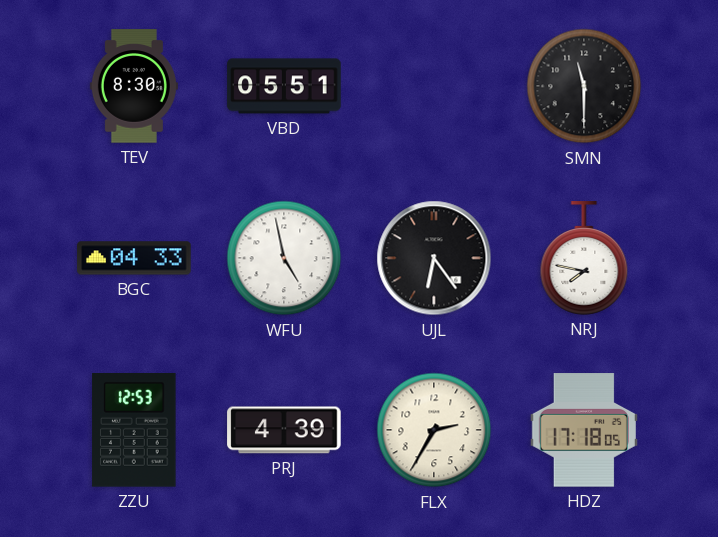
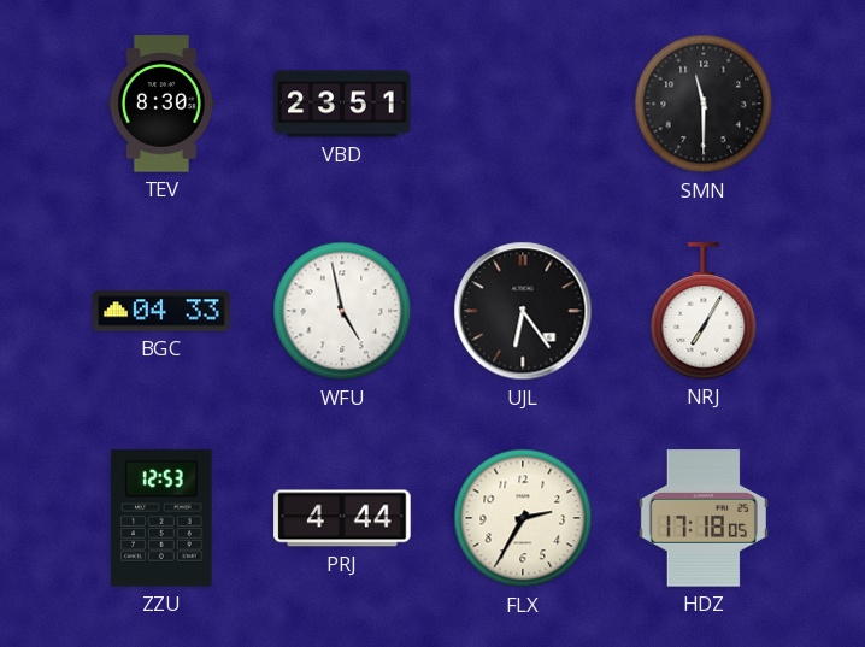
VBD: 05:51 -> 23:51 (342, 104)
NRJ: 7:47 -> 7:05 (704, 311)
PRJ: 4:39 -> 4:44 (342, 518)
